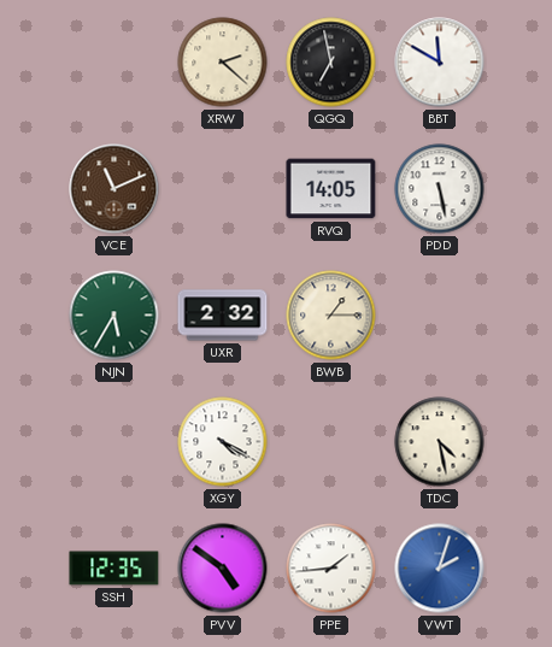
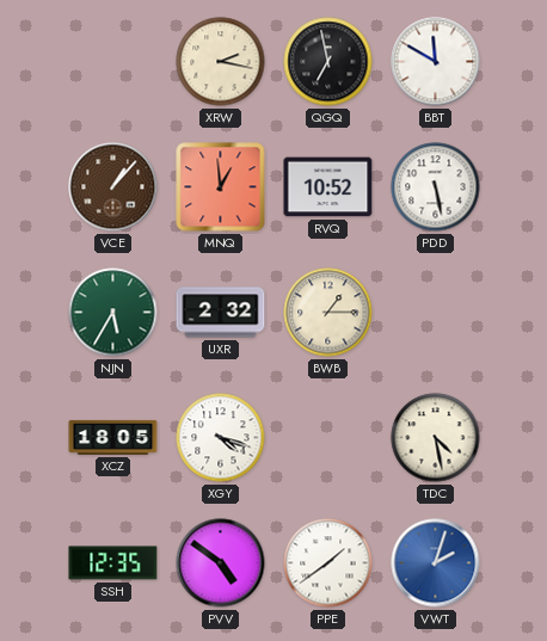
XRW: 2:22 -> 2:17 (221, 62)
VCE: 11:11 -> 1:07 (113, 187)
MNQ: none -> 12:59 (221, 187)
RVQ: 14:05 -> 10:52 (328, 187)
XCZ: none -> 18:05 (113, 437)
XGY: 4:20 -> 4:18 (221, 438)
PPE: 1:44 -> 1:39 (328, 563)
